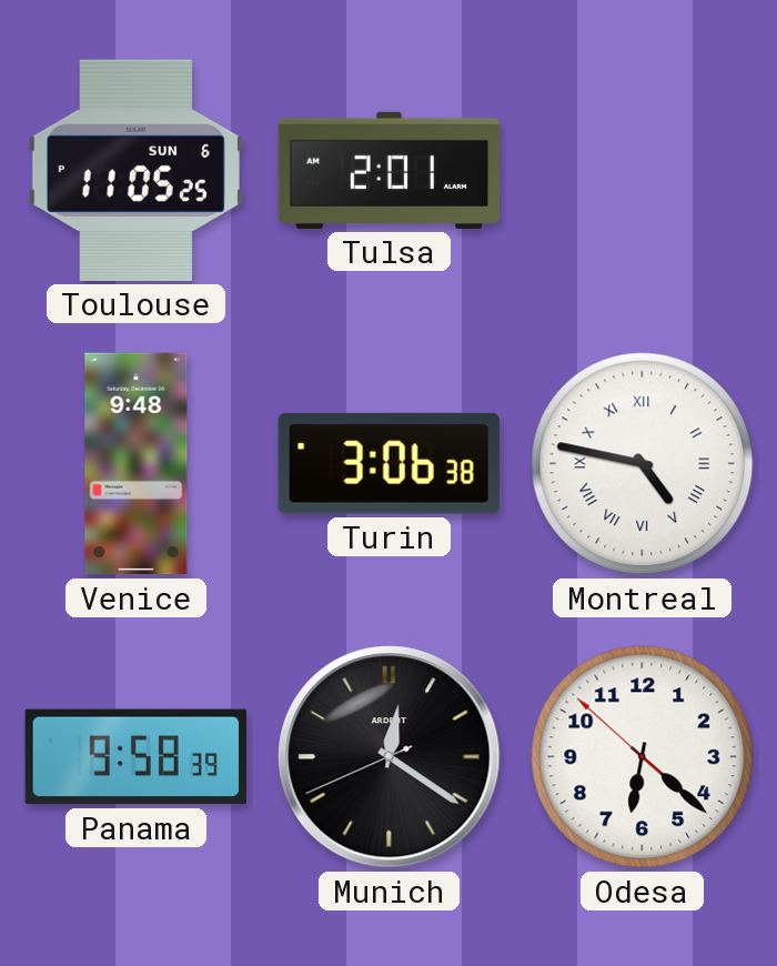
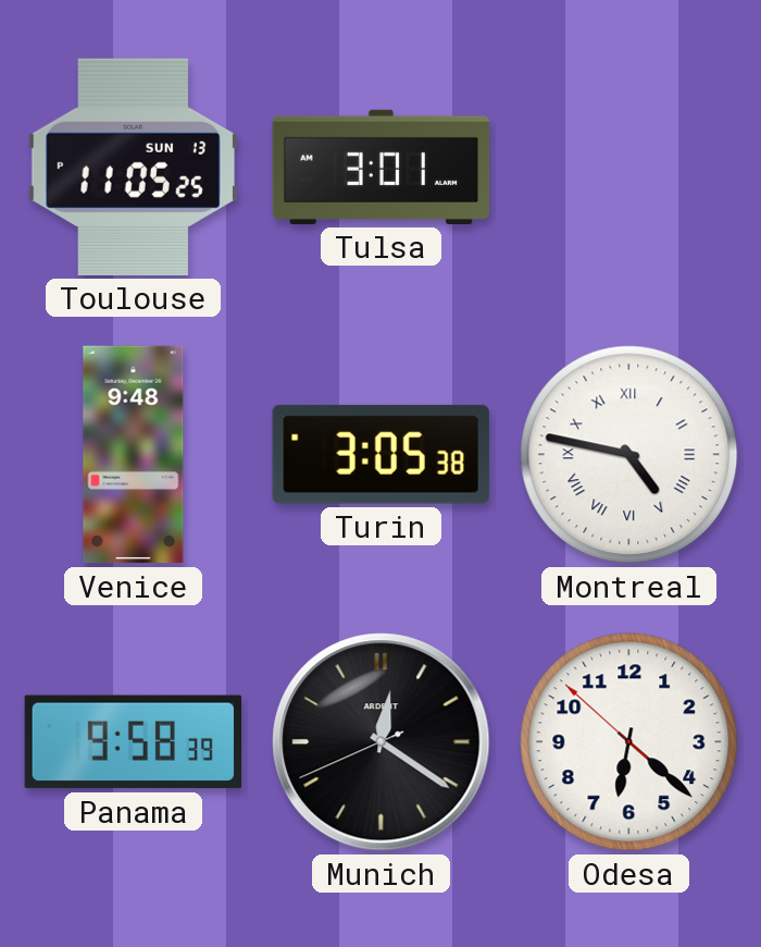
Toulouse date: SUN 6 -> SUN 13 (133, 167)
Tulsa: 2:01 -> 3:01 (382, 167)
Turin: 3:06 -> 3:05 (380, 454)
